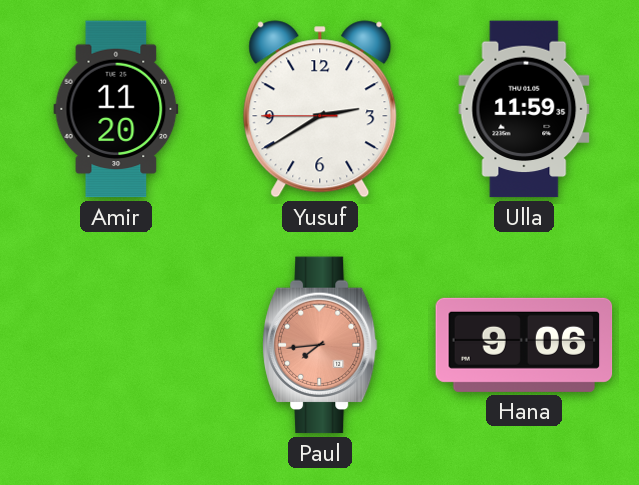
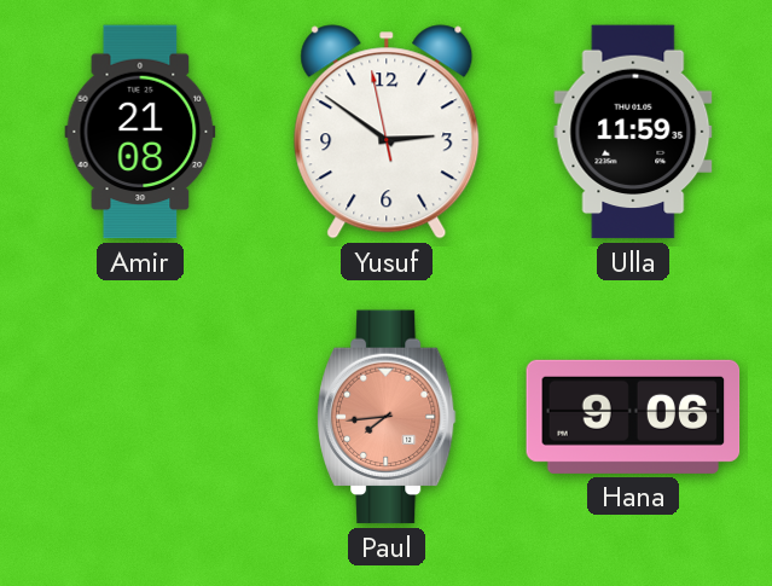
Amir: 11:20 -> 21:08 (140, 132)
Yusuf: 2:39 -> 2:50 (387, 132)
